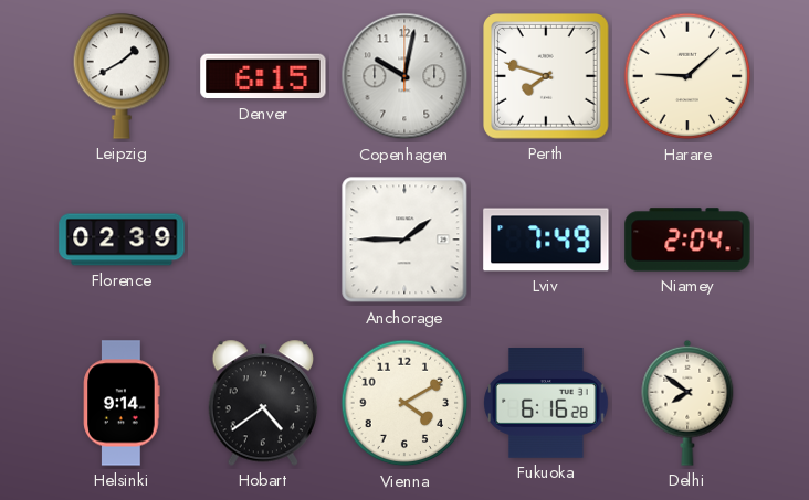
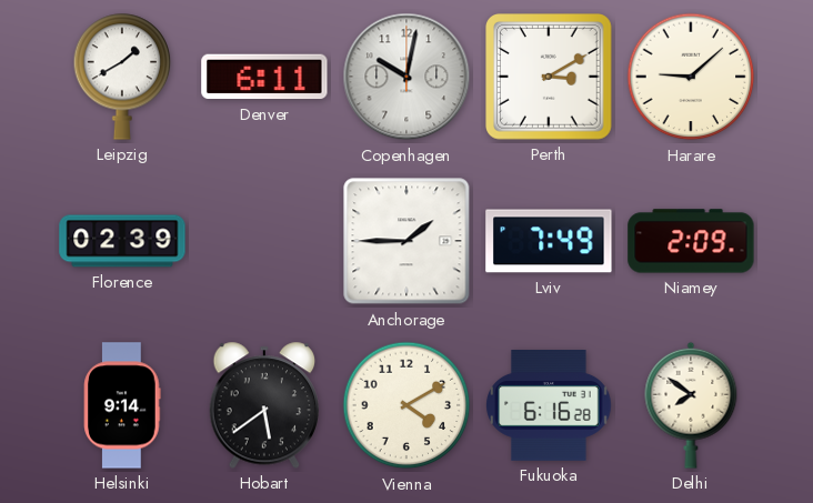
Denver: 6:15 -> 6:11 (264, 77)
Perth: 7:48 -> 3:10 (550, 78)
Niamey: 2:04 -> 2:09 (691, 241)
Hobart: 4:39 -> 5:39 (263, 405)
